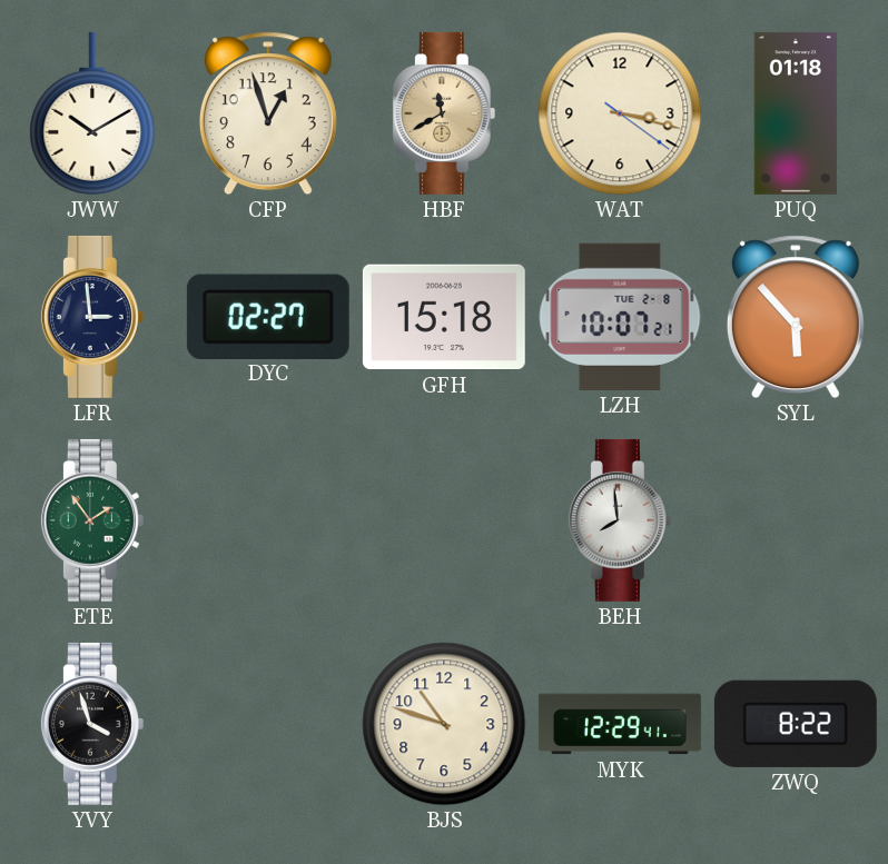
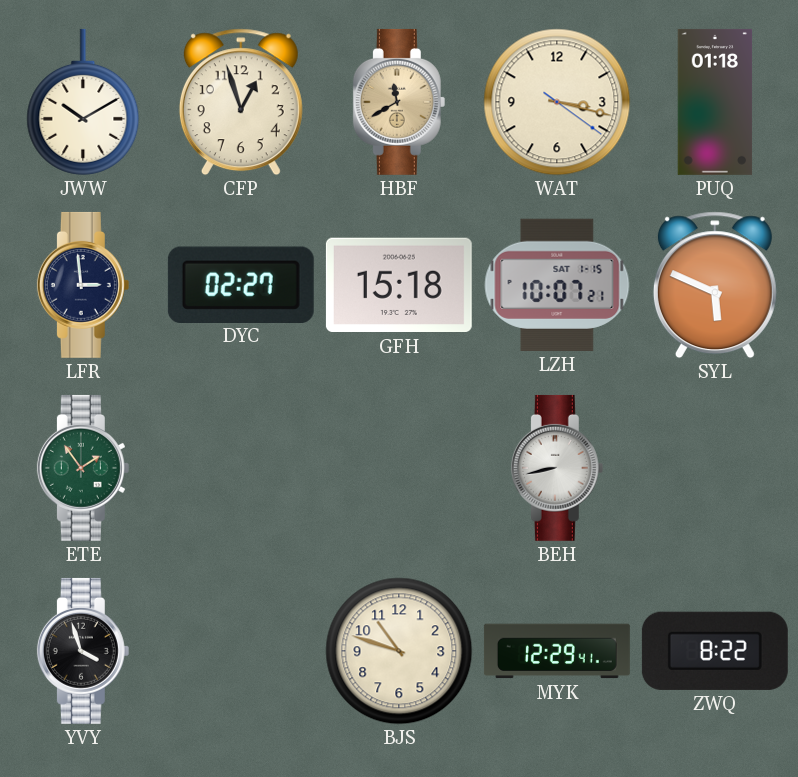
LZH date: TUE 2-8 -> SAT 1-15 (557, 285)
SYL: 5:53 -> 5:49 (715, 285)
BEH: 7:59 -> 8:43 (557, 468)
